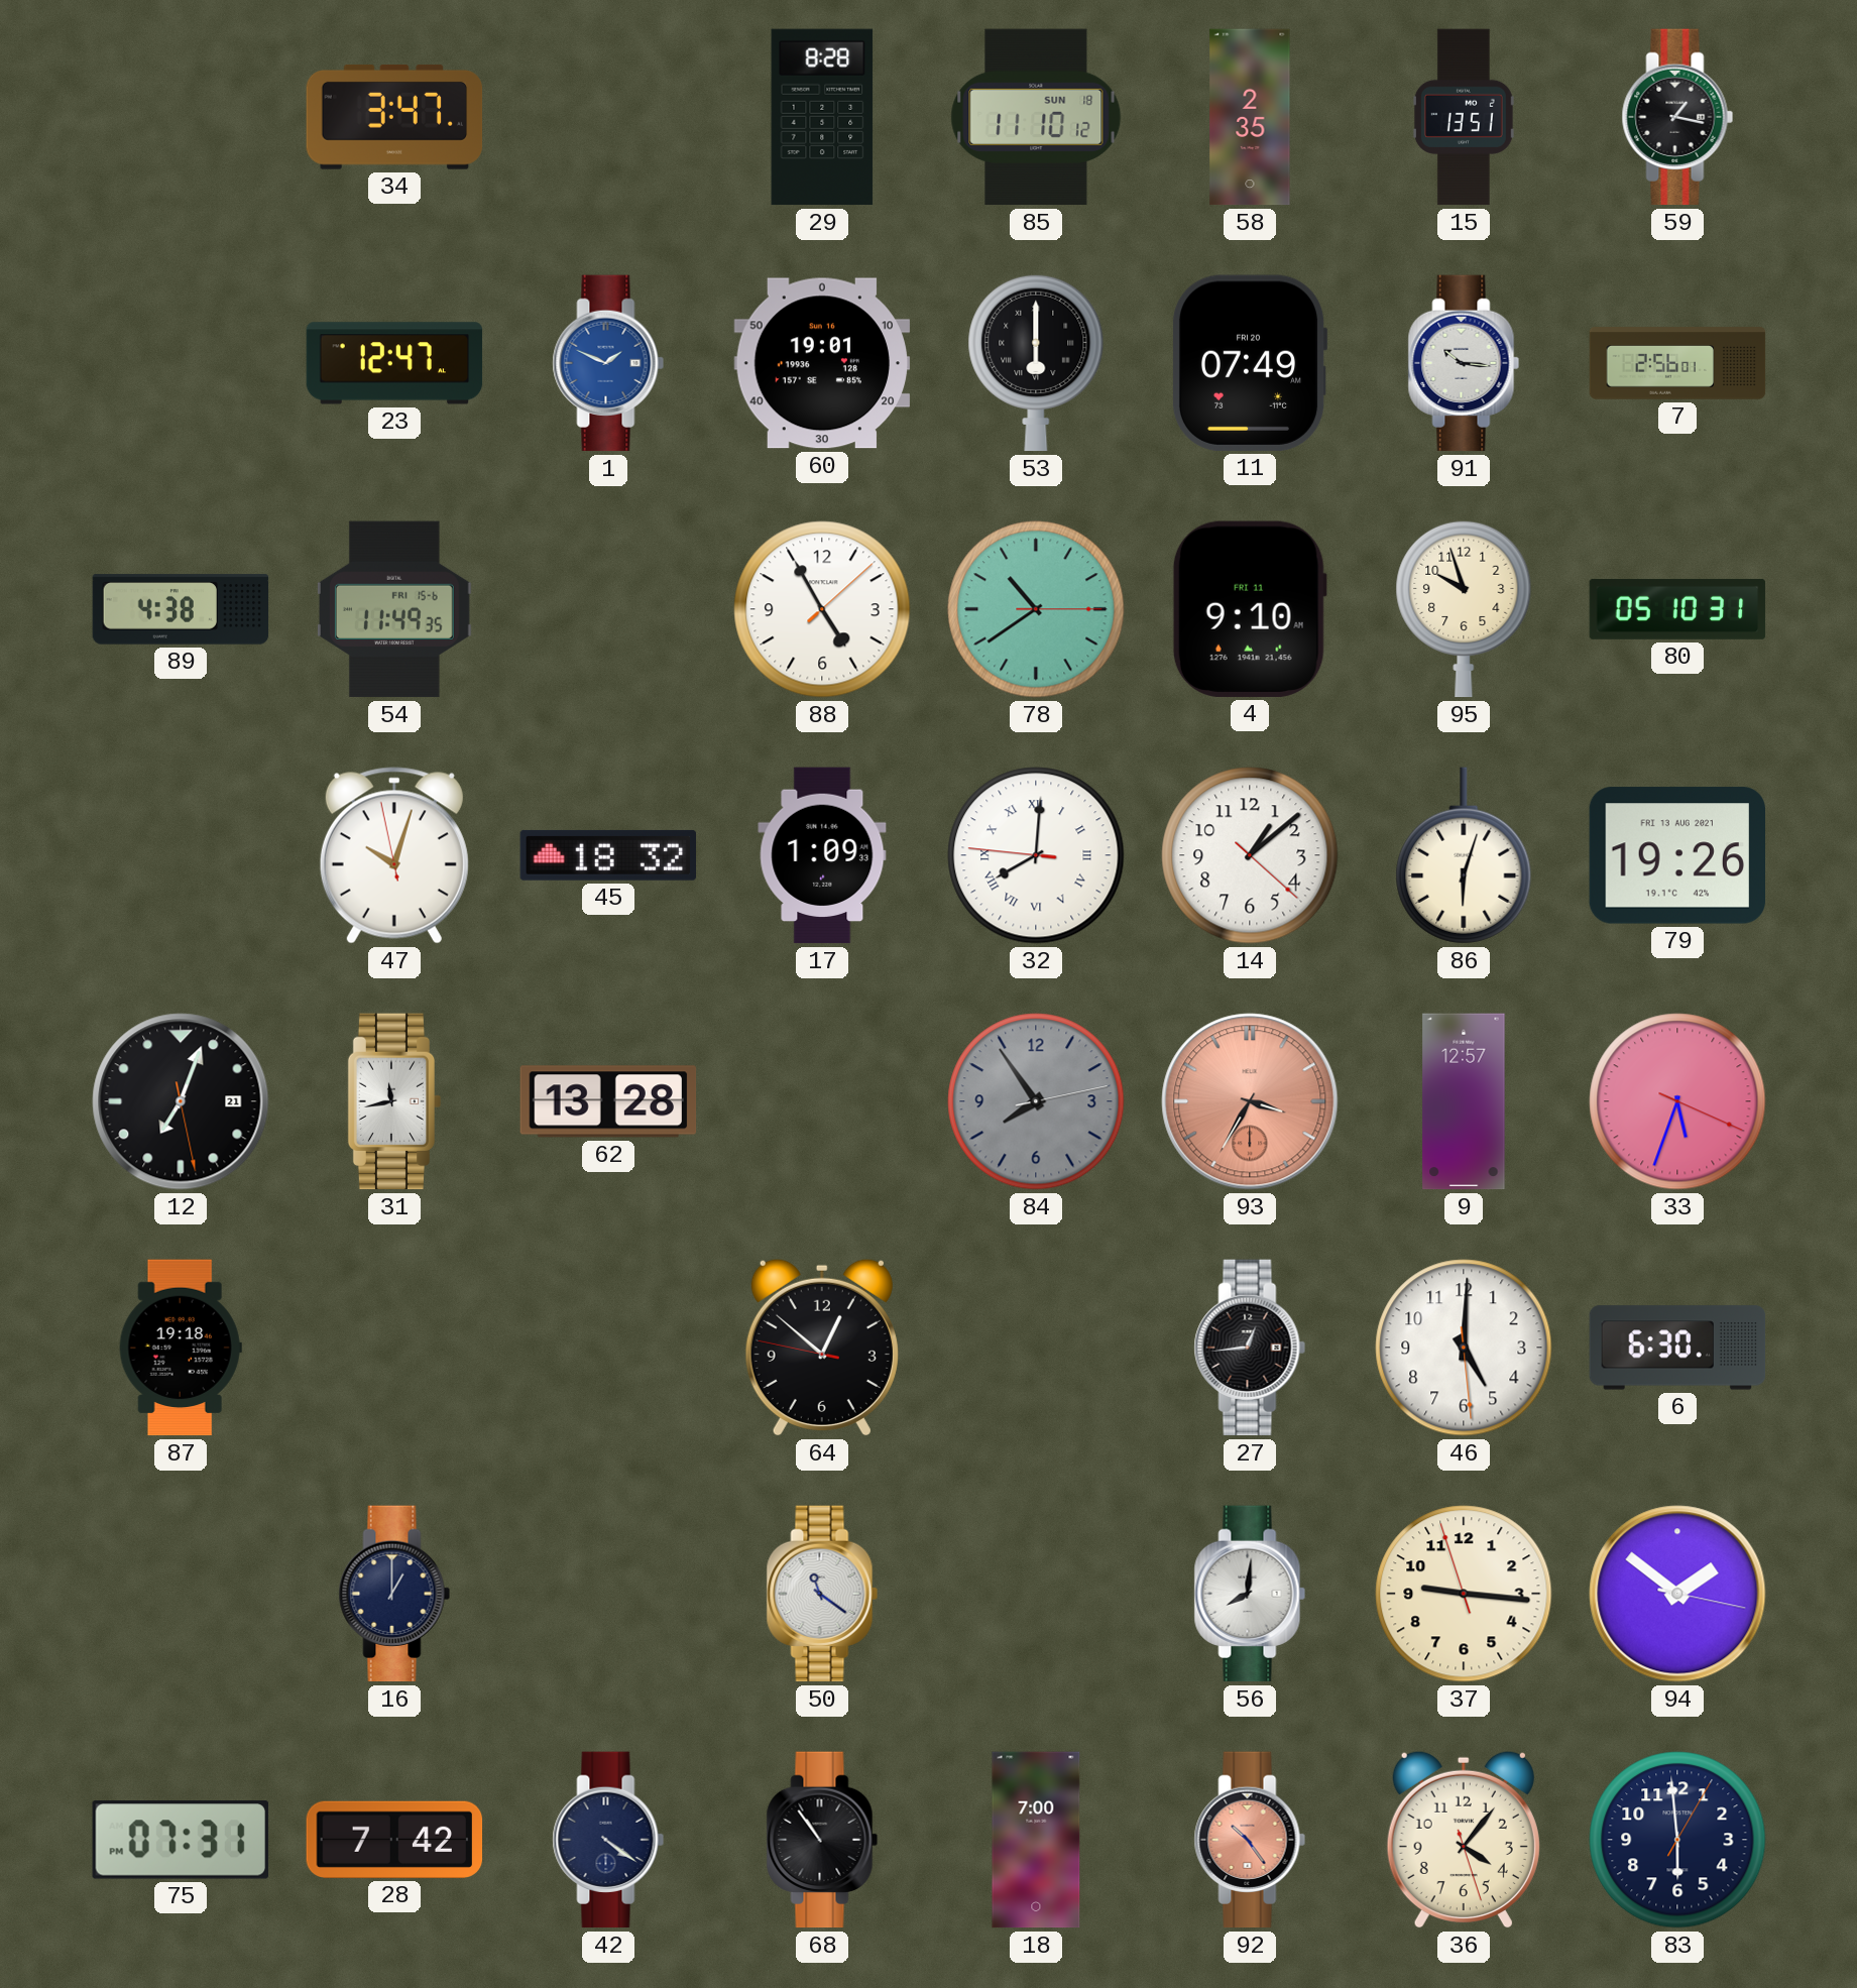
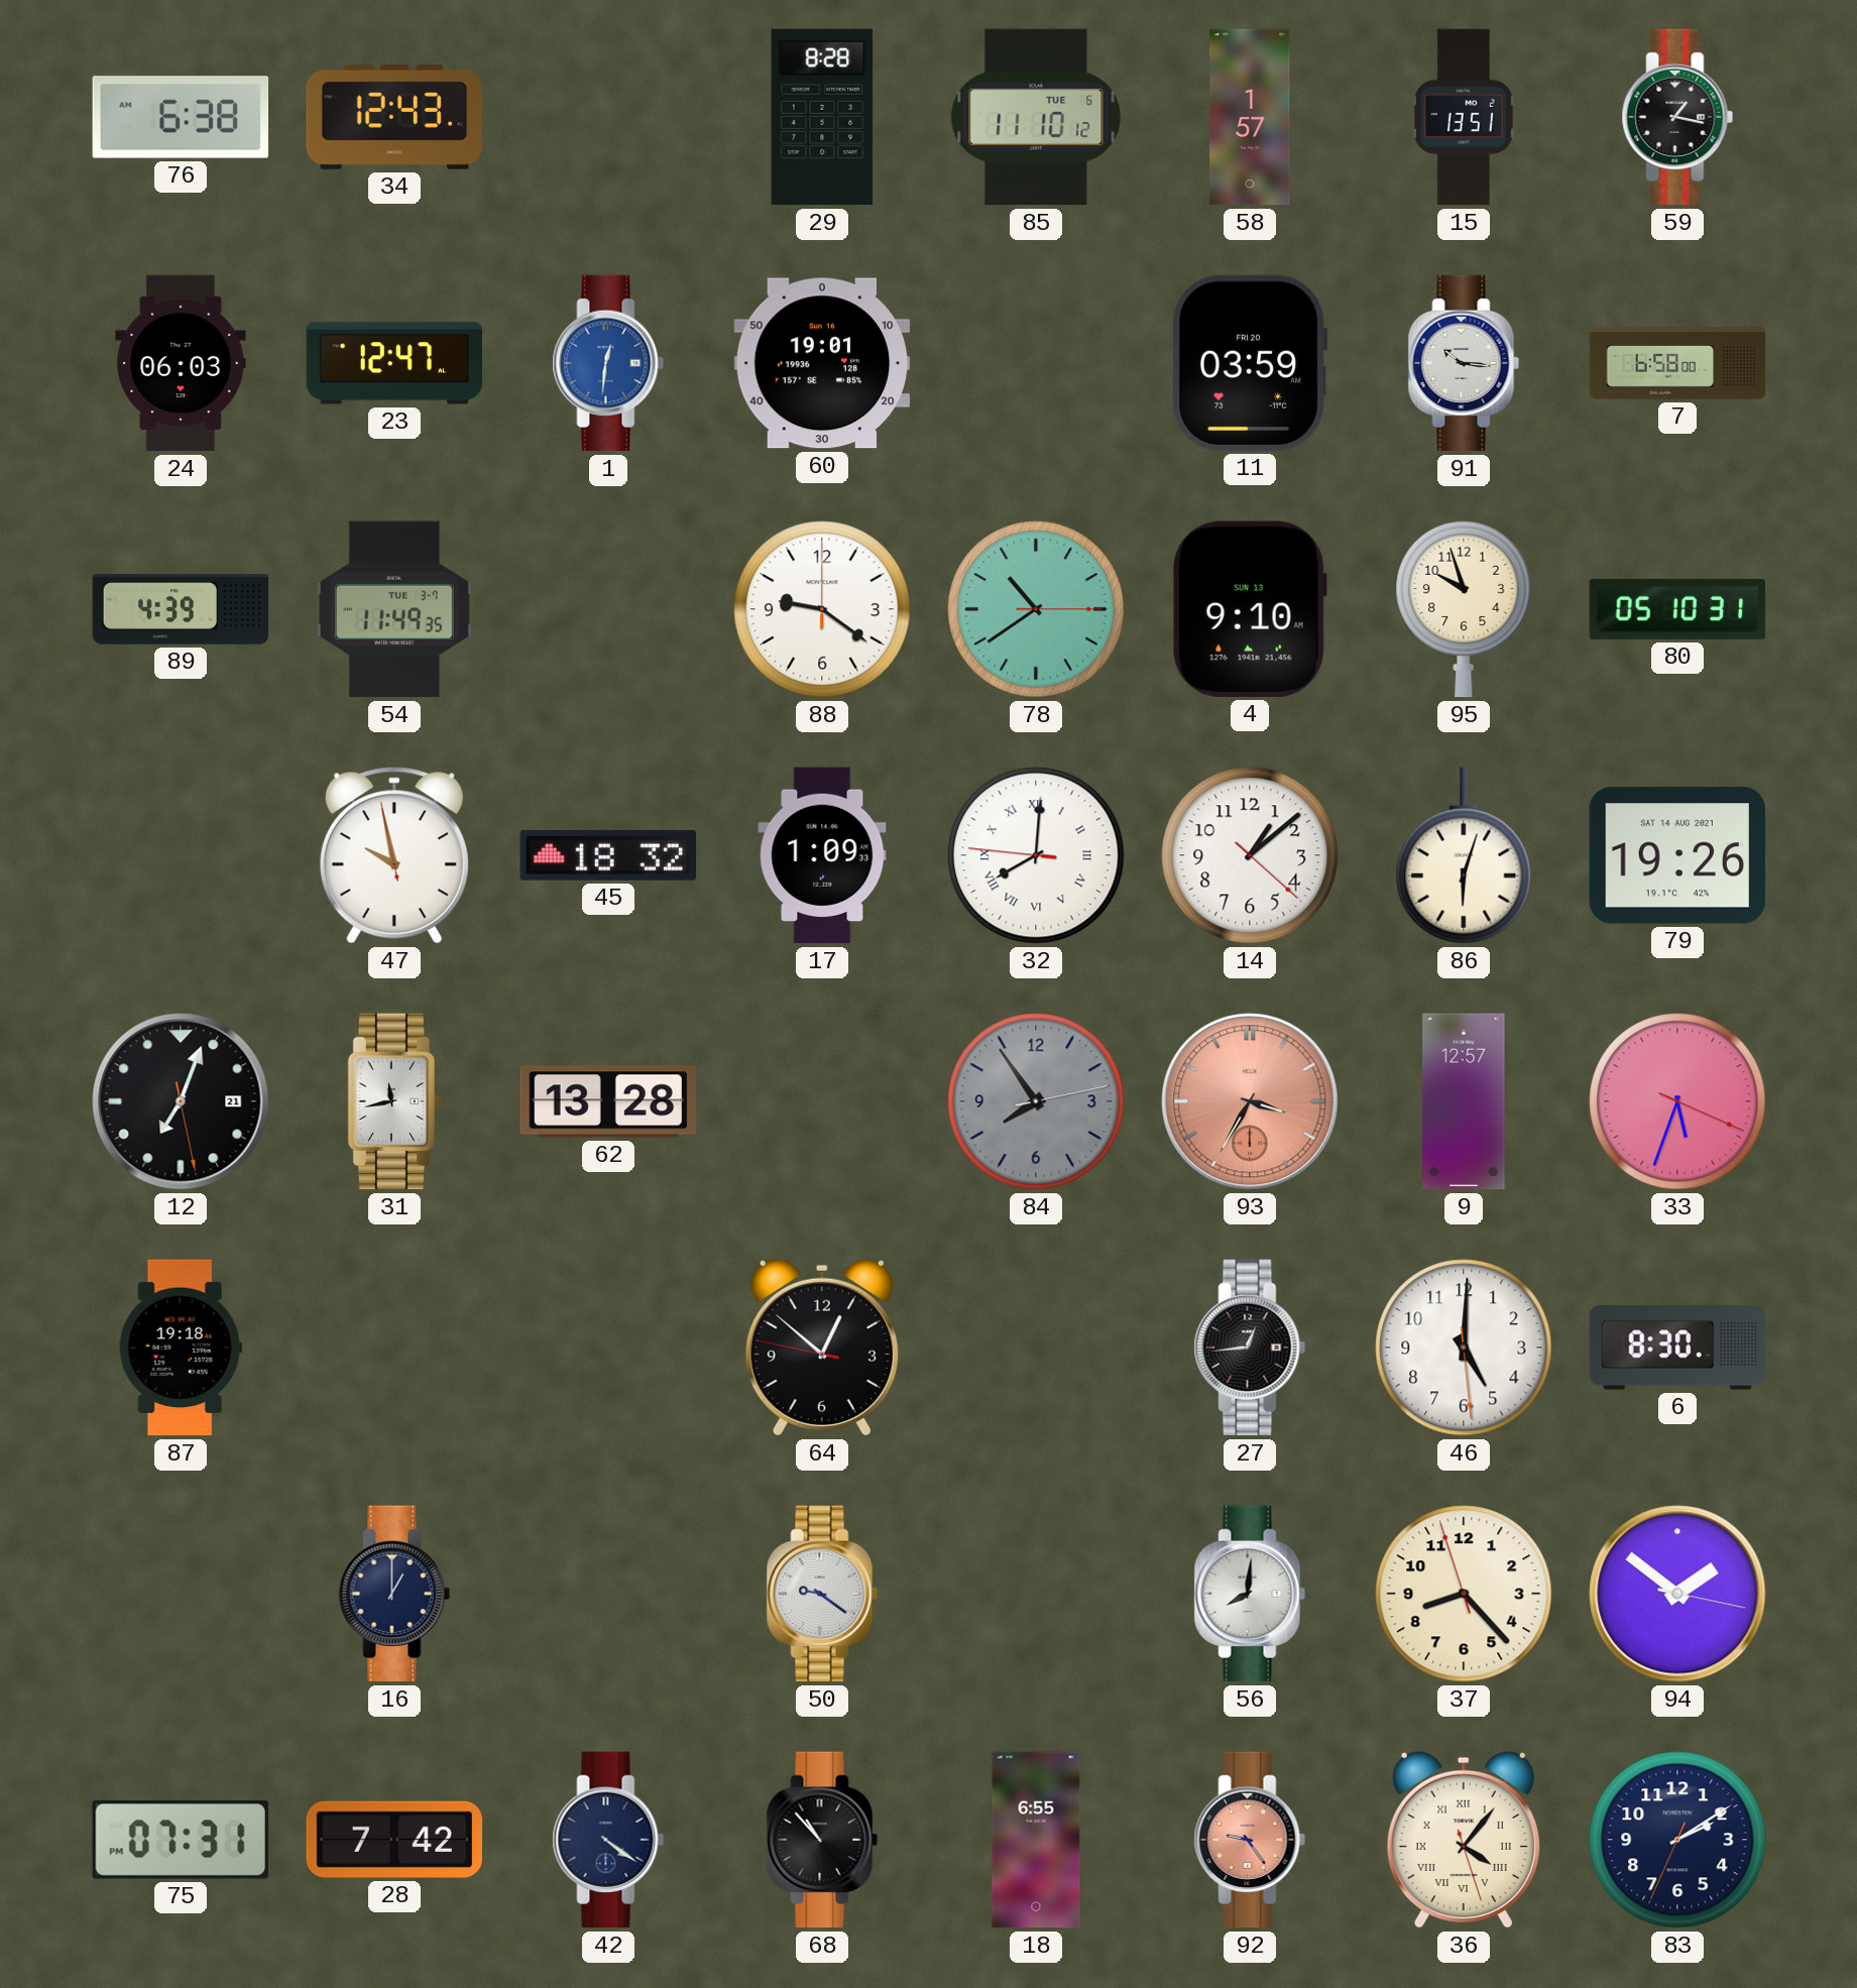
76: none -> 6:38 (181, 117)
34: 3:47 -> 12:43 (394, 117)
85 date: SUN 18 -> TUE 6 (1036, 117)
58: 2:35 -> 1:57 (1250, 117)
24: none -> 06:03 (181, 363)
1: 1:49 -> 12:31 (608, 363)
53: 6:00 -> none (1036, 363)
11: 07:49 -> 03:59 (1250, 363)
7: 2:56 -> 6:58 (1677, 363)
89: 4:38 -> 4:39 (181, 609)
54 date: FRI 15-6 -> TUE 3-7 (394, 609)
88: 4:55 -> 9:21 (822, 609)
4 date: FRI 11 -> SUN 13 (1250, 609)
47: 10:02 -> 9:57 (394, 855)
79 date: FRI 13 AUG 2021 -> SAT 14 AUG 2021 (1676, 855)
6: 6:30 -> 8:30 (1677, 1348)
50: 11:21 -> 9:21 (822, 1594)
37: 9:15 -> 8:22 (1464, 1594)
68: 10:54 -> 10:53 (822, 1840)
18: 7:00 -> 6:55 (1036, 1840)
92: 10:24 -> 9:24 (1250, 1840)
36 numerals: Arabic -> Roman (1464, 1840)
83: 5:59 -> 2:09 (1677, 1840)
